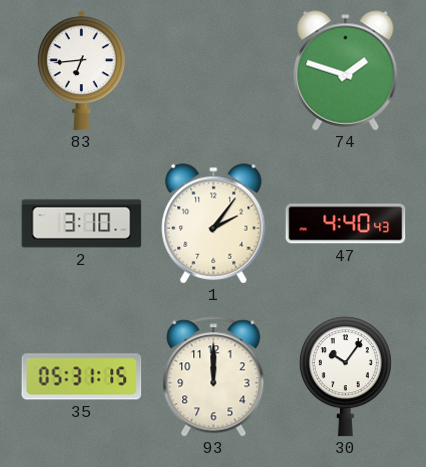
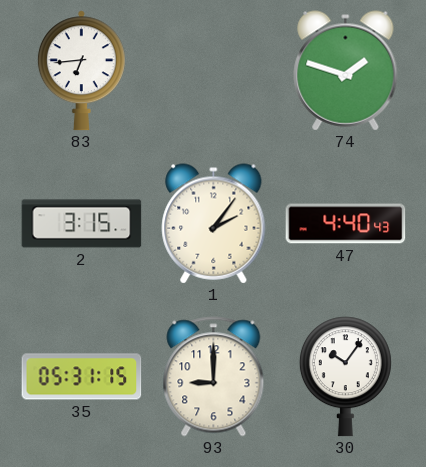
2: 3:10 -> 3:15 (82, 224)
93: 12:00 -> 9:00 (214, 377)
